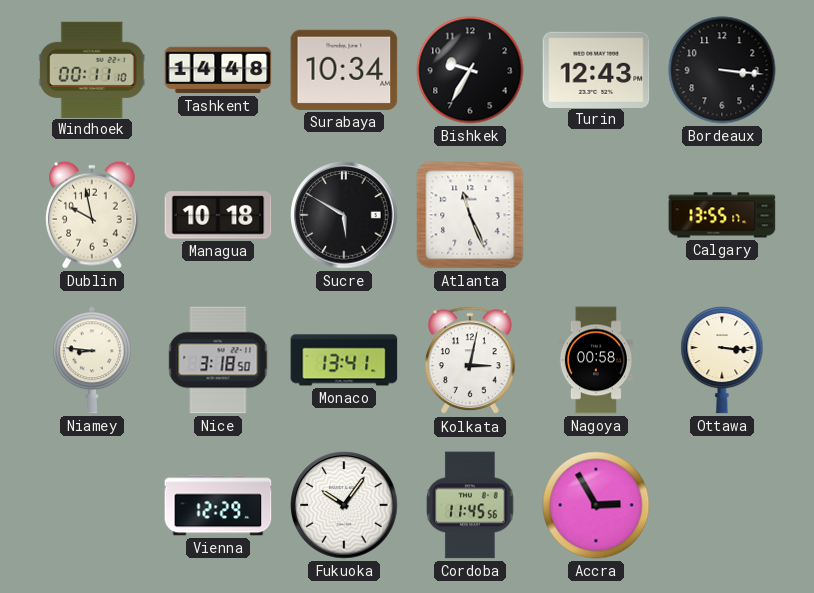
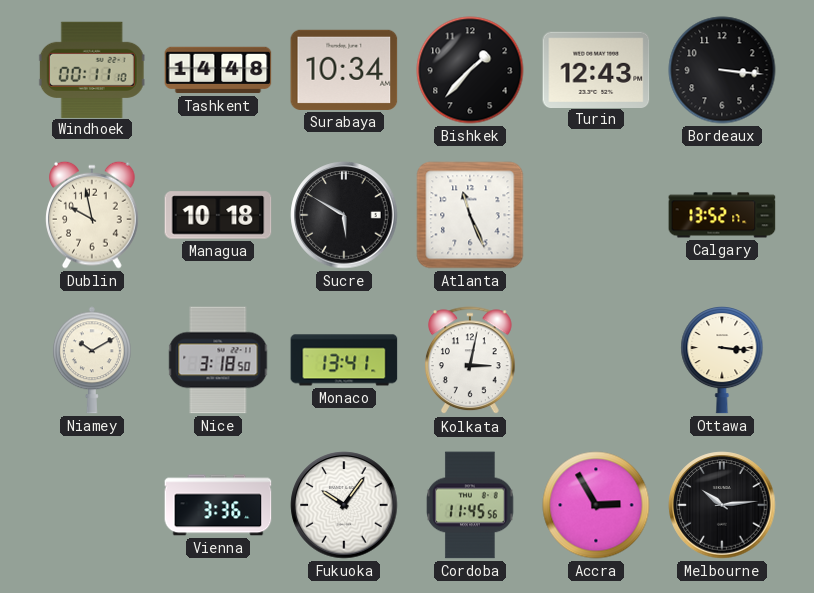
Bishkek: 9:35 -> 1:37 (470, 70)
Calgary: 13:55 -> 13:52 (722, 215)
Niamey: 8:46 -> 10:10 (92, 360)
Nagoya: 00:58 -> none (596, 360)
Vienna: 12:29 -> 3:36 (218, 505)
Melbourne: none -> 10:14 (722, 505)
